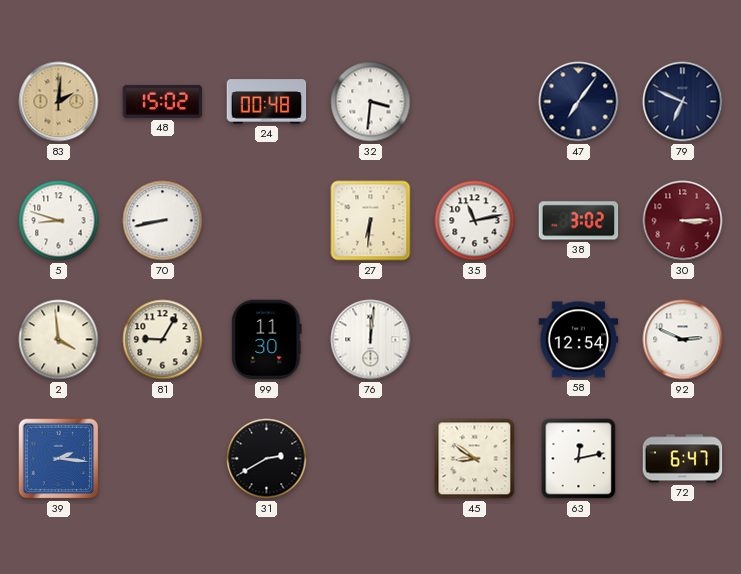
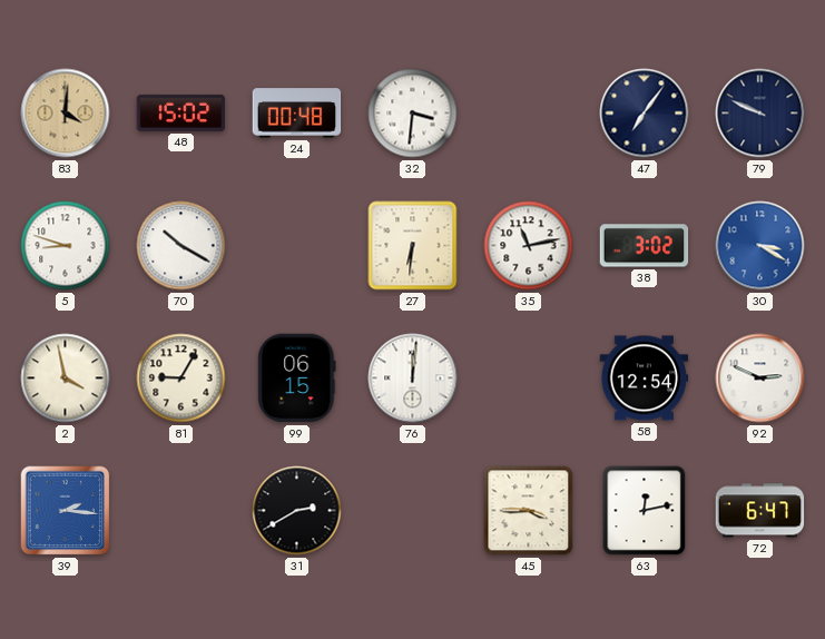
83: 2:01 -> 4:01 (66, 114)
79: 6:49 -> 9:49 (760, 114)
70: 8:43 -> 10:20 (181, 246)
30: 3:15 -> 3:20 (760, 246)
30 dial: burgundy -> blue (760, 246)
2: 3:59 -> 3:58 (66, 379)
99: 11:30 -> 06:15 (297, 379)
45: 8:51 -> 3:45 (529, 511)
